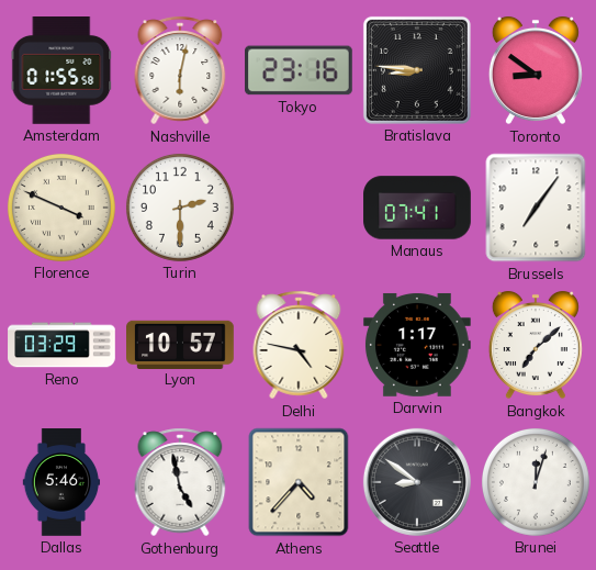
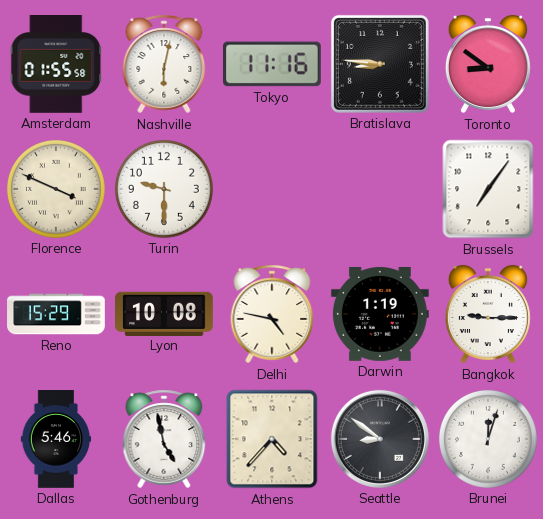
Tokyo: 23:16 -> 11:16 (273, 64)
Turin: 2:30 -> 9:30 (164, 189)
Manaus: 07:41 -> none (417, 208)
Reno: 03:29 -> 15:29 (56, 314)
Lyon: 10:57 -> 10:08 (164, 313)
Darwin: 1:17 -> 1:19 (380, 314)
Bangkok: 7:08 -> 9:15 (488, 314)
